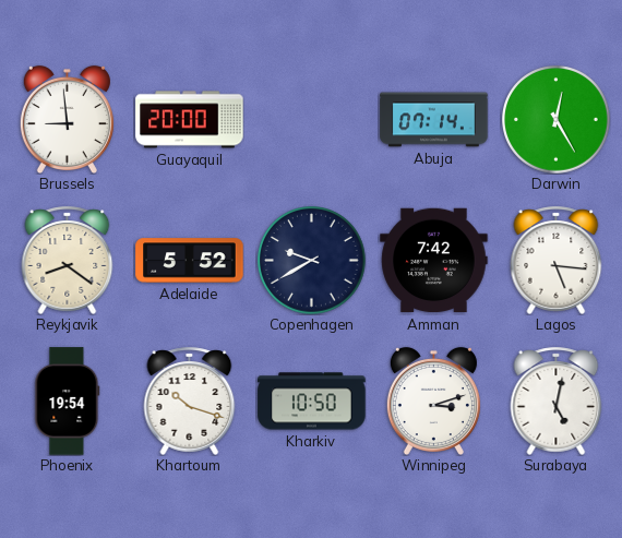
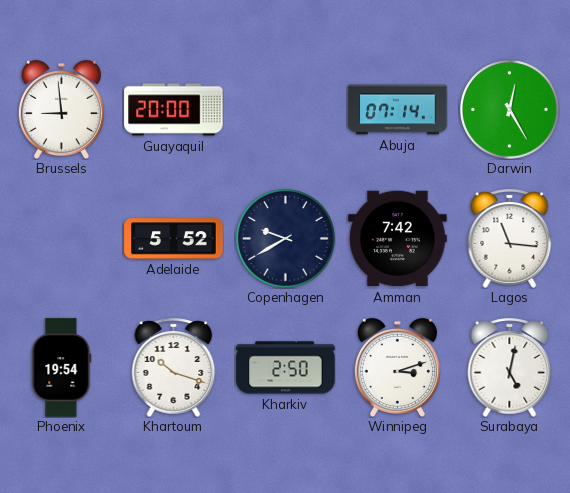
Reykjavik: 8:21 -> none (68, 260)
Lagos: 5:16 -> 11:16 (510, 238)
Kharkiv: 10:50 -> 2:50 (286, 368)
